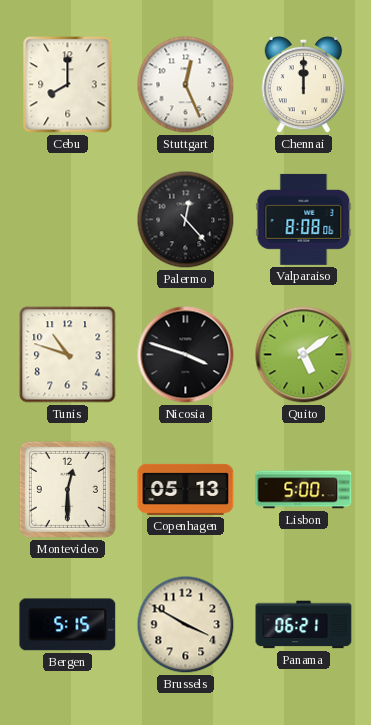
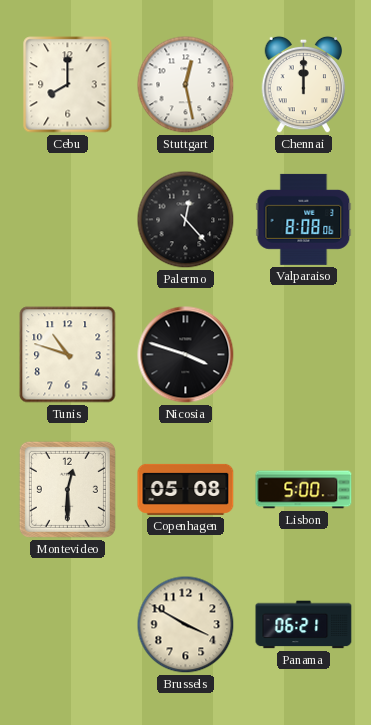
Stuttgart: 12:26 -> 12:28 (186, 85)
Quito: 5:09 -> none (304, 355)
Copenhagen: 05:13 -> 05:08 (186, 489)
Bergen: 5:15 -> none (68, 625)
